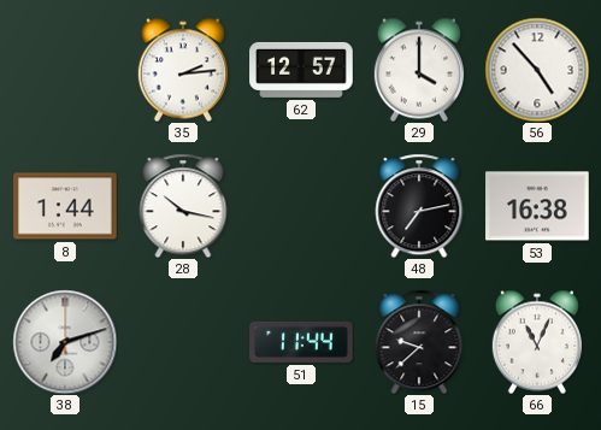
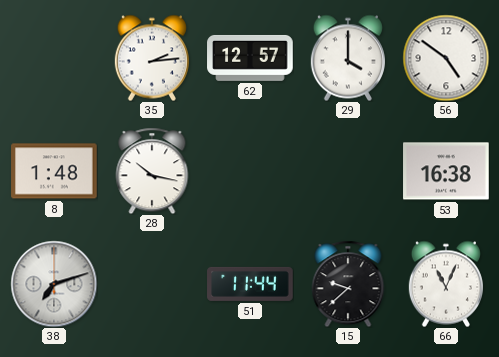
56: 4:53 -> 4:51 (446, 58)
8: 1:44 -> 1:48 (54, 171)
48: 7:13 -> none (419, 206)
